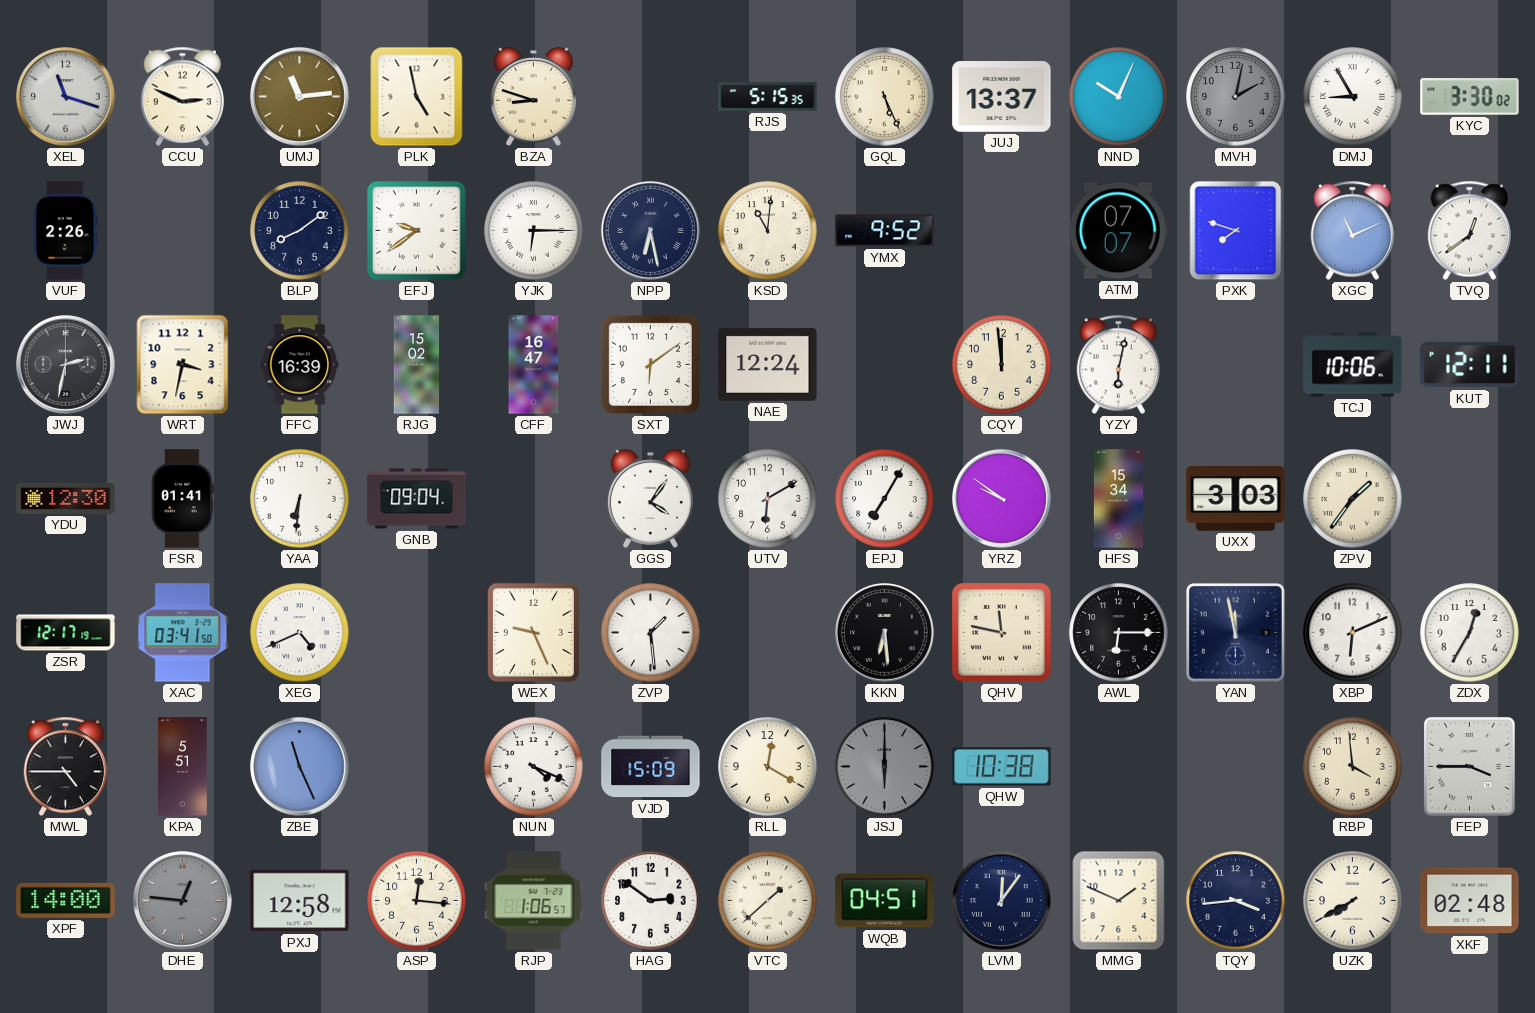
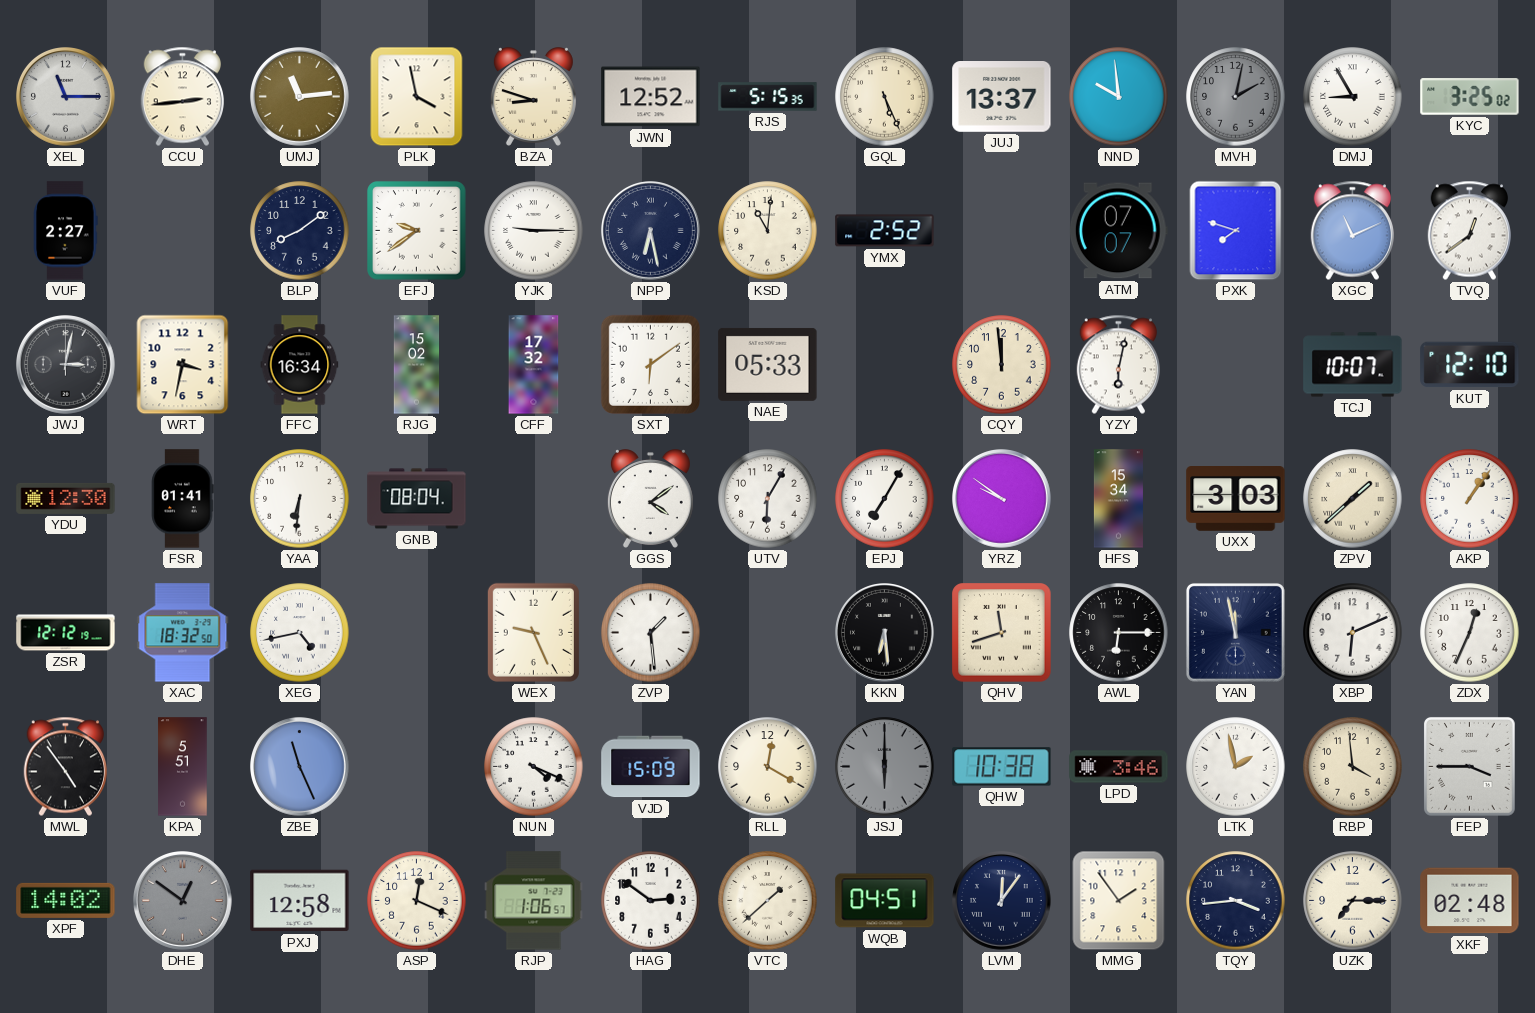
XEL: 11:18 -> 11:15 (66, 97)
CCU: 2:49 -> 2:44 (182, 97)
PLK: 4:58 -> 3:58 (417, 97)
JWN: none -> 12:52 (651, 97)
NND: 10:04 -> 9:59 (1119, 97)
KYC: 3:30 -> 3:25 (1470, 97)
VUF: 2:26 -> 2:27 (66, 231)
YJK: 6:15 -> 9:15 (534, 231)
YMX: 9:52 -> 2:52 (885, 231)
JWJ: 2:32 -> 3:02 (66, 365)
FFC: 16:39 -> 16:34 (300, 365)
CFF: 16:47 -> 17:32 (534, 365)
NAE: 12:24 -> 05:33 (768, 364)
TCJ: 10:06 -> 10:07 (1353, 365)
KUT: 12:11 -> 12:10 (1470, 365)
GNB: 09:04 -> 08:04 (417, 499)
GGS: 4:06 -> 4:09 (650, 499)
UTV: 6:10 -> 6:05 (768, 499)
ZPV: 1:36 -> 1:38 (1353, 499)
AKP: none -> 1:06 (1470, 499)
ZSR: 12:17 -> 12:12 (66, 633)
XAC: 03:41 -> 18:32 (183, 633)
XEG: 4:41 -> 4:43 (300, 633)
QHV: 11:47 -> 11:42 (1002, 633)
ZDX: 12:35 -> 12:34 (1470, 633)
MWL: 4:45 -> 4:54 (65, 767)
LPD: none -> 3:46 (1119, 767)
LTK: none -> 1:58 (1236, 767)
XPF: 14:00 -> 14:02 (66, 900)
DHE: 12:46 -> 12:51 (183, 901)
ASP: 12:16 -> 12:19 (417, 901)
MMG: 1:49 -> 1:54 (1119, 901)
UZK: 7:40 -> 7:15 (1353, 901)
